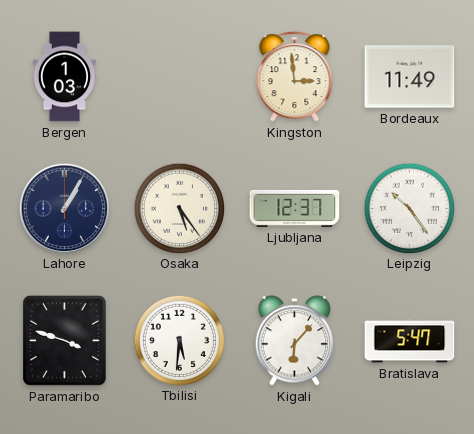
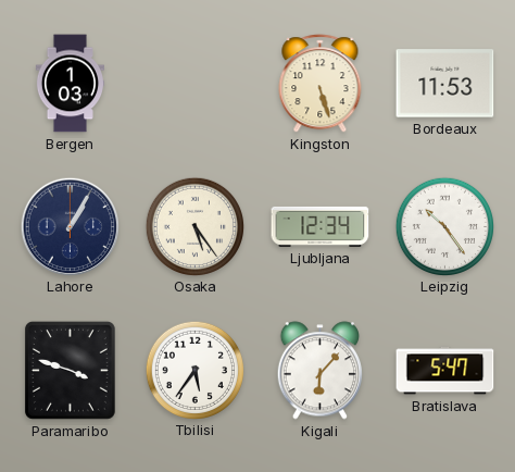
Kingston: 2:59 -> 5:27 (321, 84)
Bordeaux: 11:49 -> 11:53 (445, 84)
Ljubljana: 12:37 -> 12:34 (321, 226)
Tbilisi: 5:31 -> 5:36 (194, 370)
